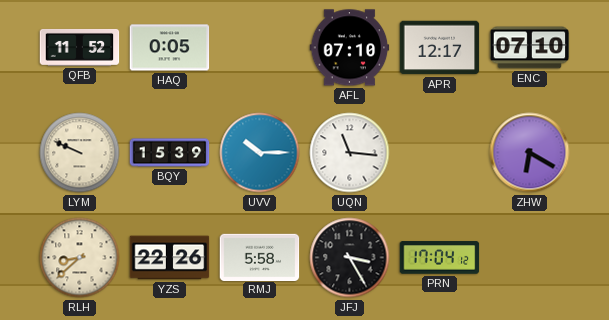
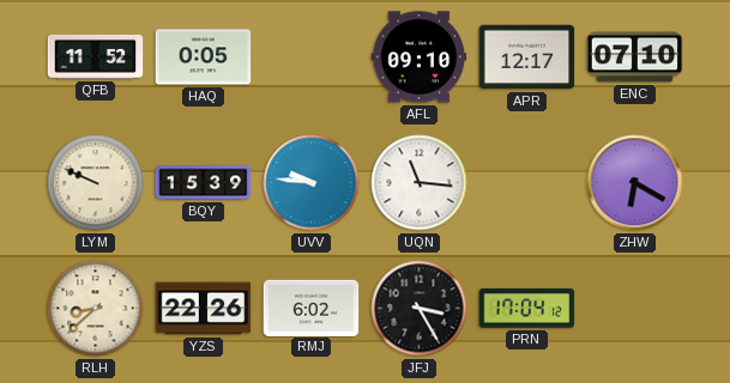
AFL: 07:10 -> 09:10 (420, 57)
UVV: 10:15 -> 9:46 (312, 183)
RMJ: 5:58 -> 6:02 (312, 308)
